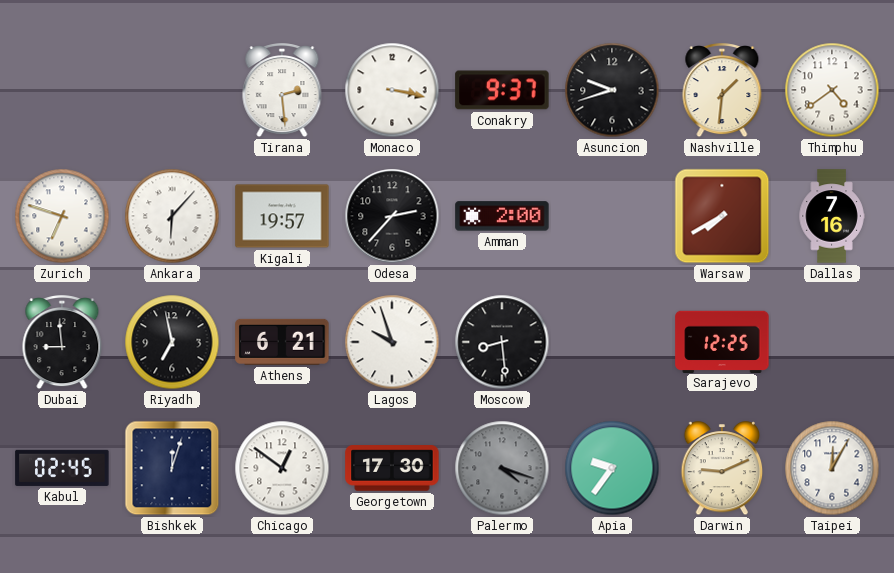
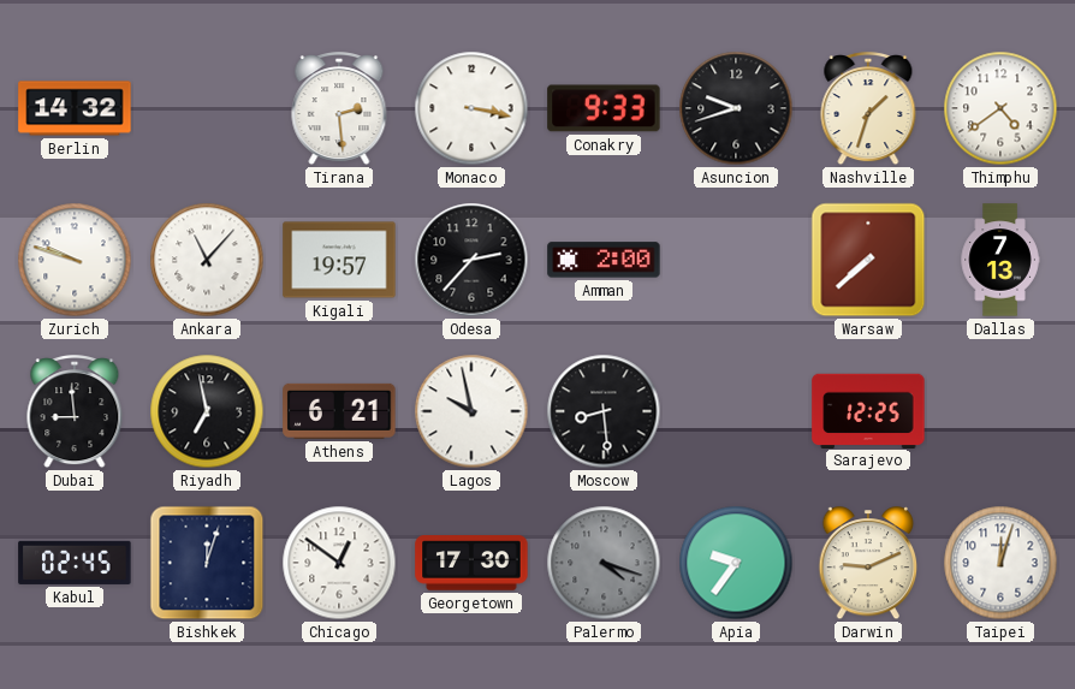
Berlin: none -> 14:32 (75, 108)
Conakry: 9:37 -> 9:33 (604, 108)
Nashville: 1:31 -> 1:33 (868, 109)
Zurich: 6:48 -> 9:48 (75, 260)
Ankara: 6:07 -> 11:07 (207, 260)
Warsaw: 7:40 -> 7:38 (868, 260)
Dallas: 7:16 -> 7:13 (1000, 260)
Lagos: 9:57 -> 9:58 (471, 411)
Taipei: 12:05 -> 12:03 (1000, 563)
